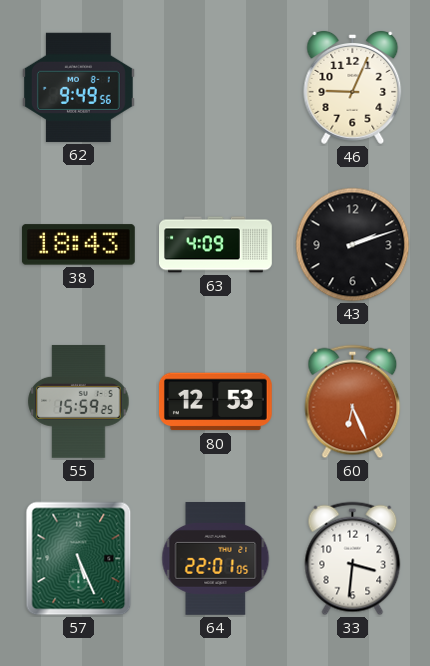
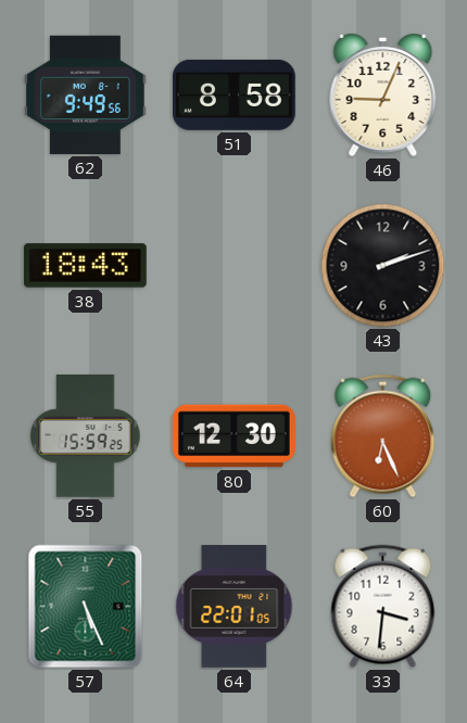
51: none -> 8:58 (233, 94)
63: 4:09 -> none (216, 245)
80: 12:53 -> 12:30 (233, 436)
